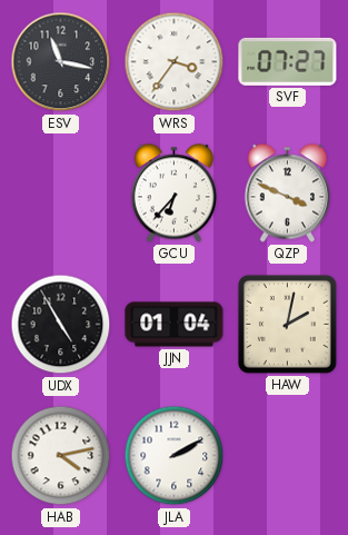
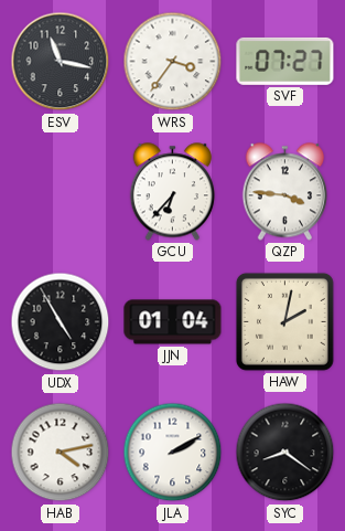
QZP: 3:49 -> 3:46 (284, 192)
SYC: none -> 8:21 (285, 453)
